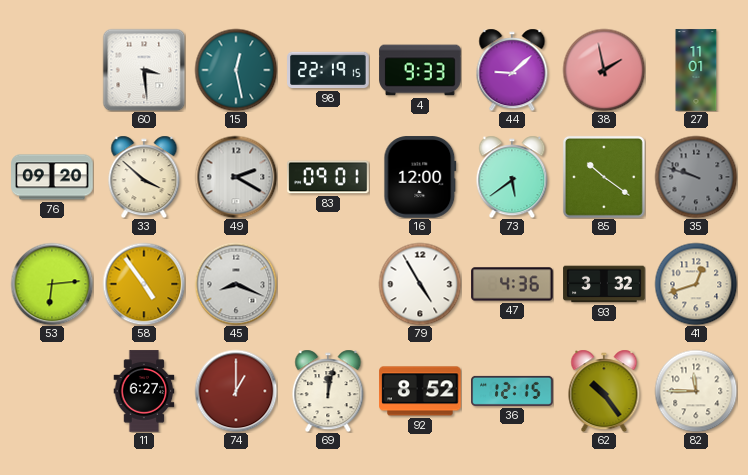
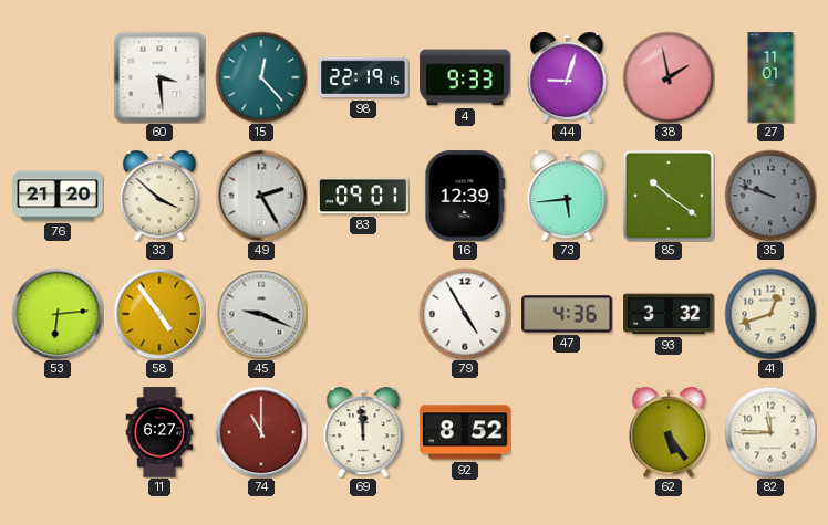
15: 12:28 -> 12:23 (261, 77)
44: 9:08 -> 9:03 (567, 77)
76: 09:20 -> 21:20 (58, 196)
49: 2:20 -> 2:25 (261, 196)
16: 12:00 -> 12:39 (465, 196)
73: 5:39 -> 5:44 (567, 196)
45: 8:19 -> 9:19 (261, 314)
74: 1:00 -> 11:00 (261, 432)
69: 12:02 -> 11:59 (363, 432)
36: 12:15 -> none (512, 391)
62: 10:24 -> 5:24 (669, 432)
